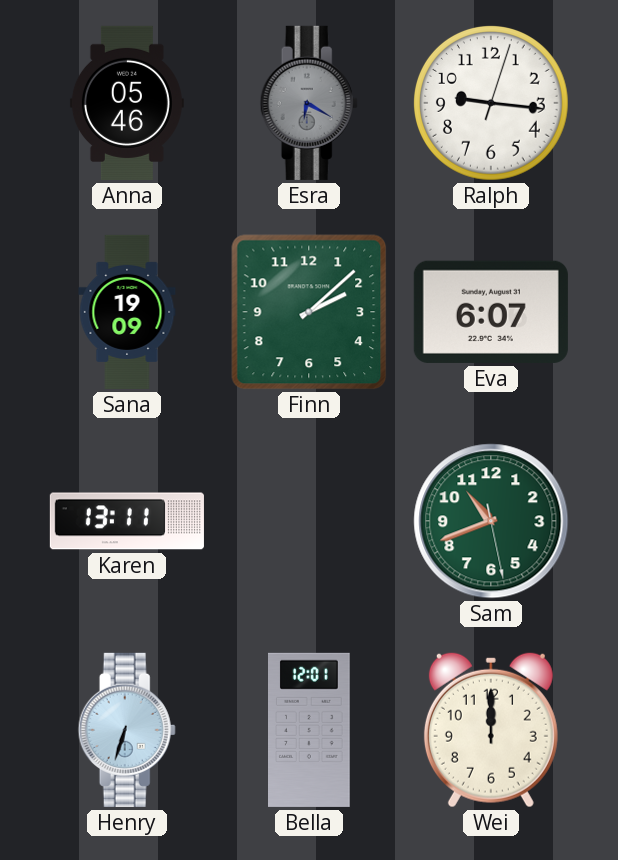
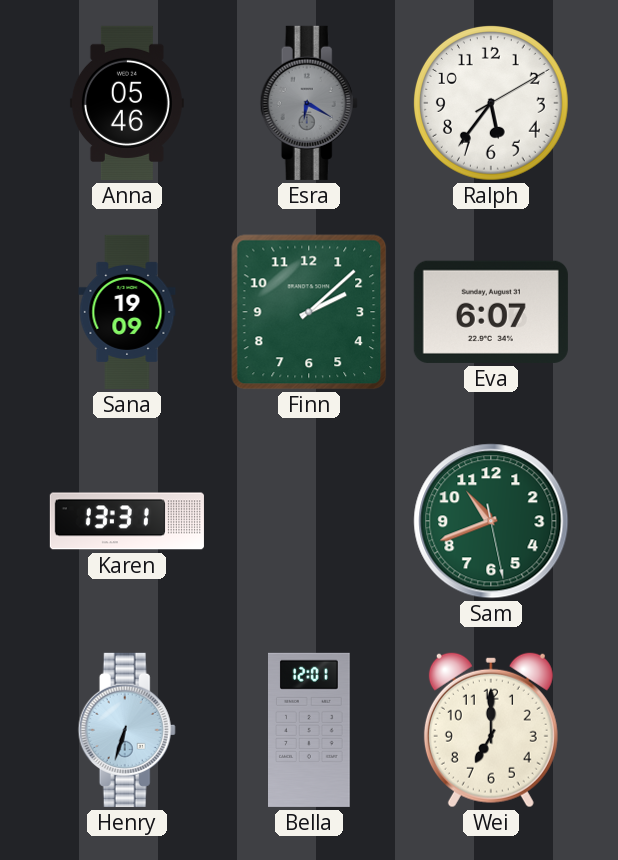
Ralph: 9:16 -> 5:36 (491, 103)
Karen: 13:11 -> 13:31 (127, 521)
Wei: 12:00 -> 7:00 (491, 730)
